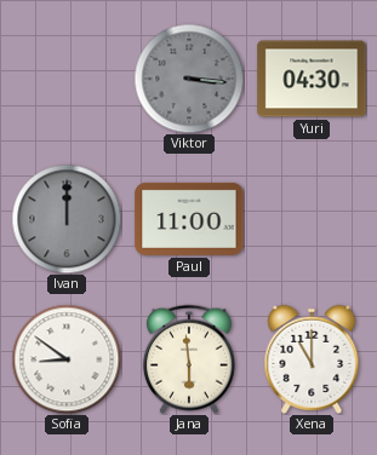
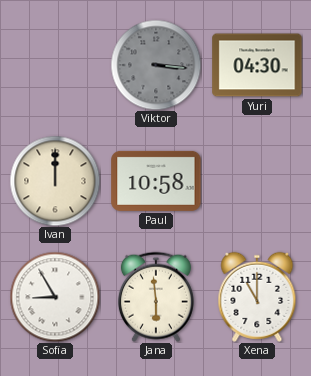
Ivan dial: grey -> cream (55, 181)
Paul: 11:00 -> 10:58 (156, 181)
Sofia: 8:51 -> 8:55 (55, 297)
